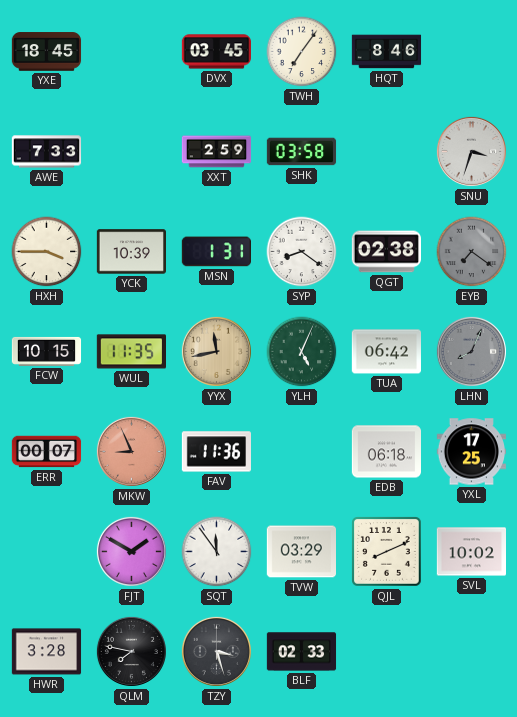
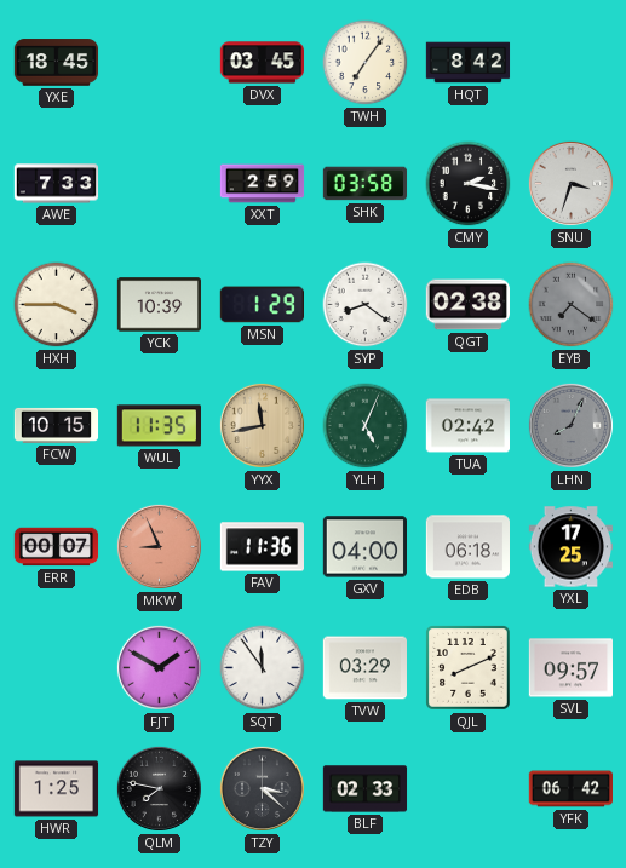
HQT: 8:46 -> 8:42 (469, 63)
CMY: none -> 2:17 (469, 184)
MSN: 1:31 -> 1:29 (262, 305)
TUA: 06:42 -> 02:42 (467, 426)
GXV: none -> 04:00 (364, 547)
SVL: 10:02 -> 09:57 (570, 668)
HWR: 3:28 -> 1:25 (57, 789)
TZY: 3:27 -> 3:22 (262, 788)
YFK: none -> 06:42 (570, 789)
